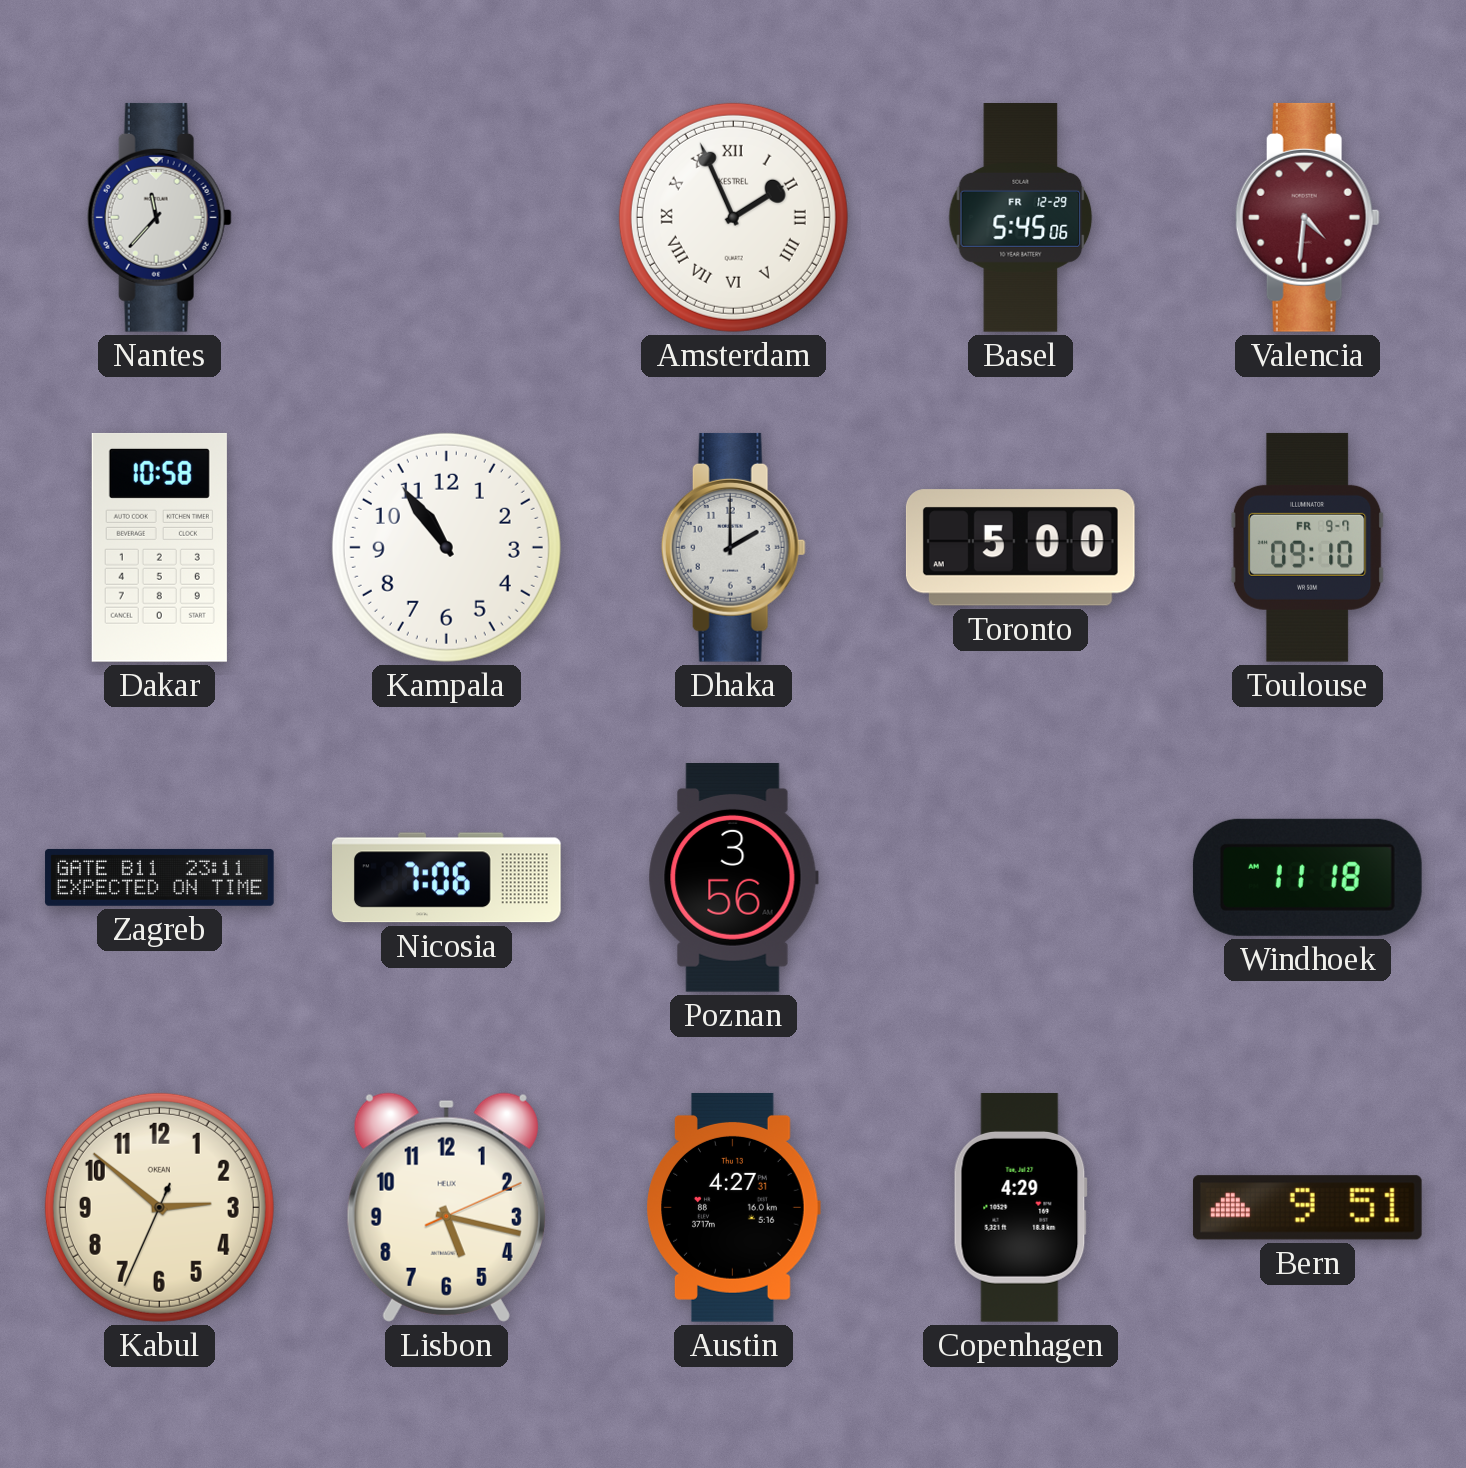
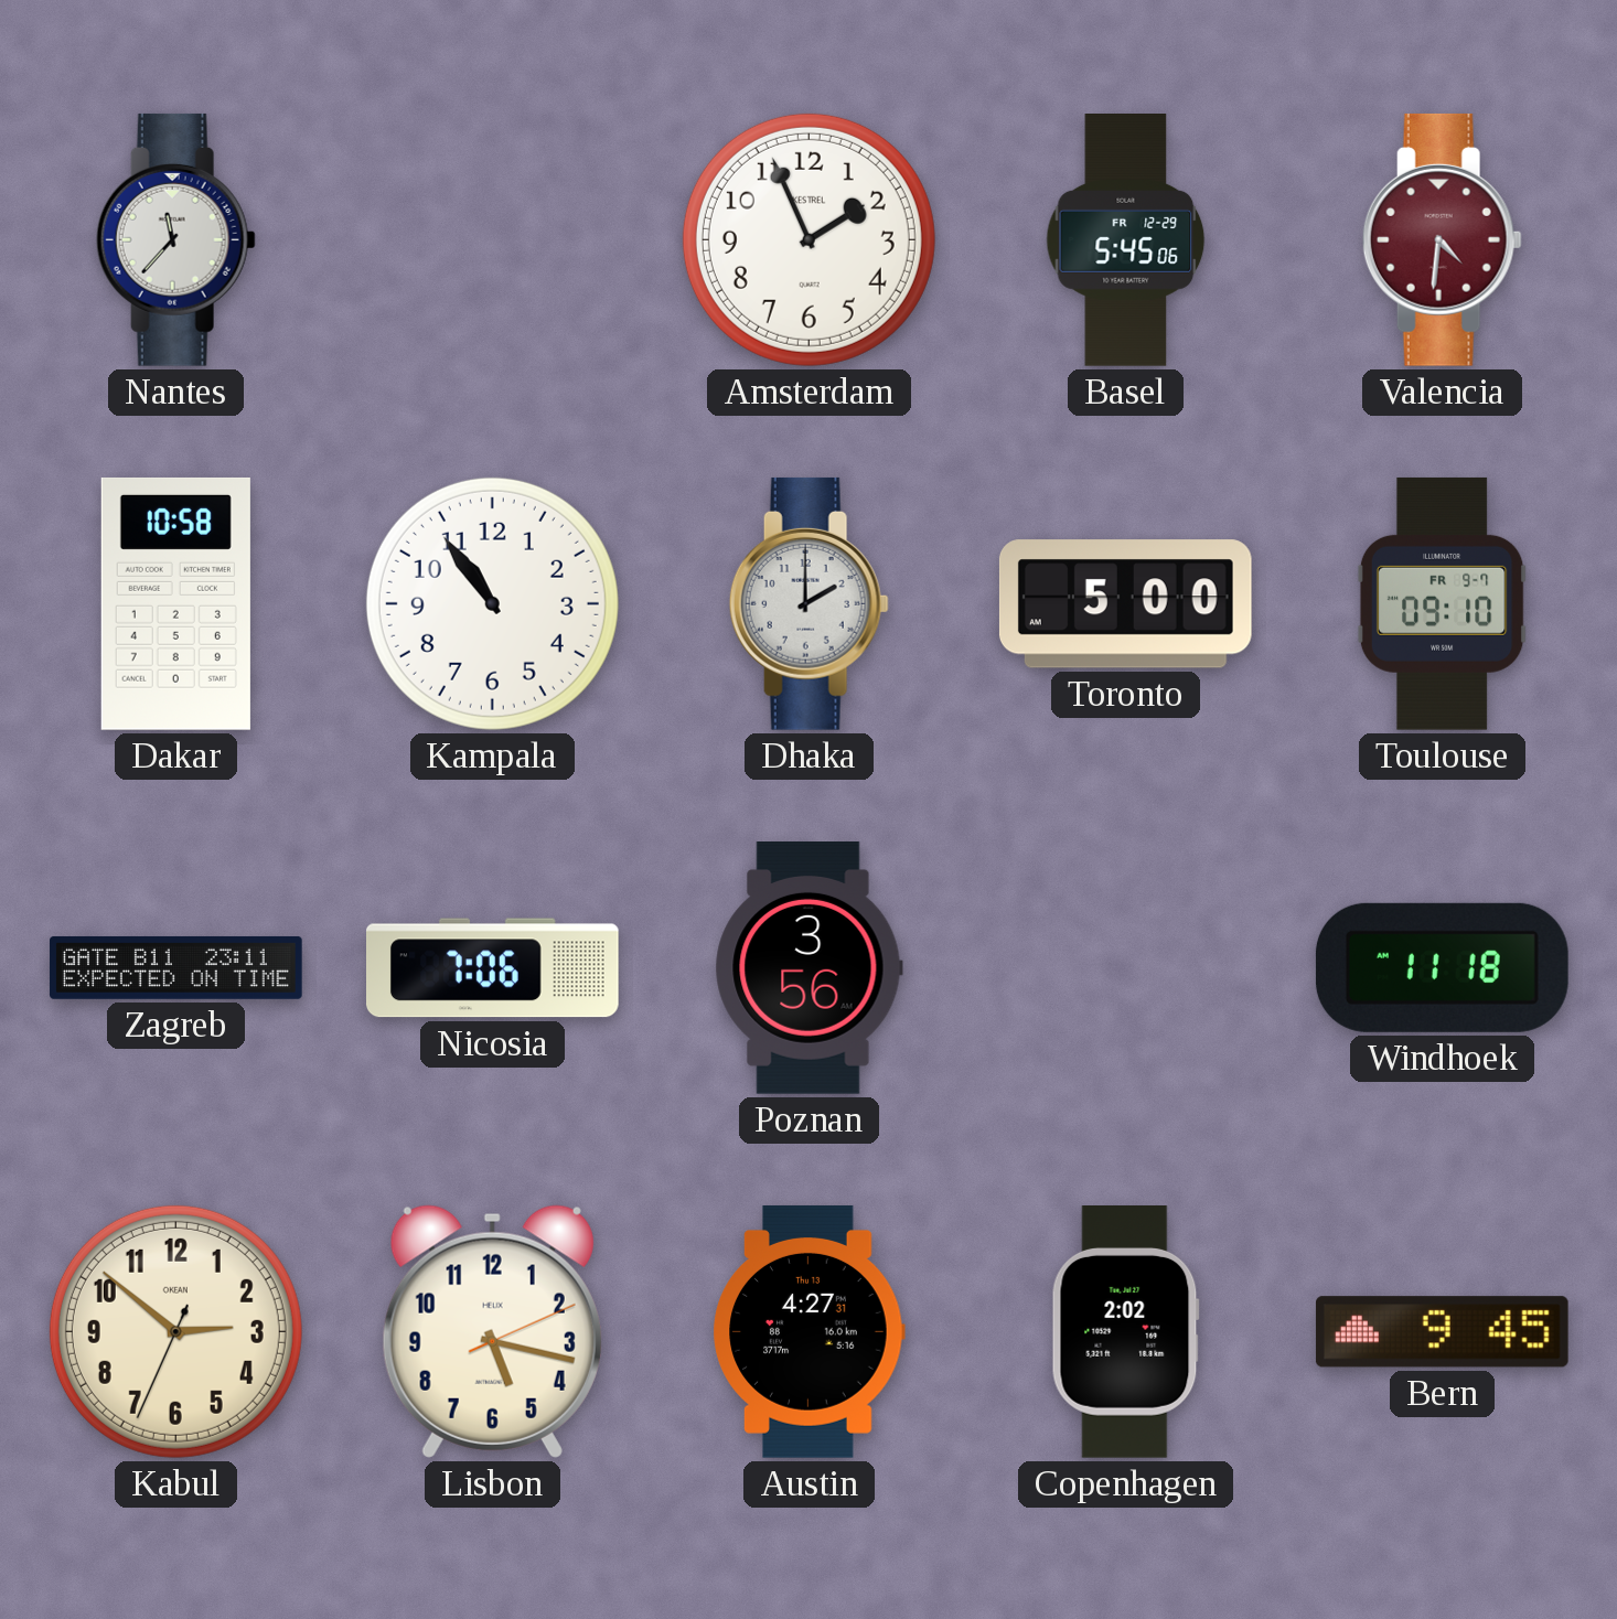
Amsterdam numerals: Roman -> Arabic (808, 239)
Copenhagen: 4:29 -> 2:02 (1125, 1332)
Bern: 9:51 -> 9:45 (1442, 1332)
